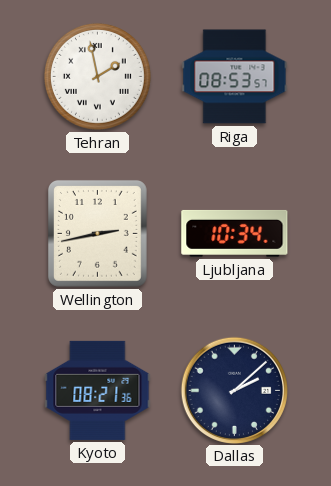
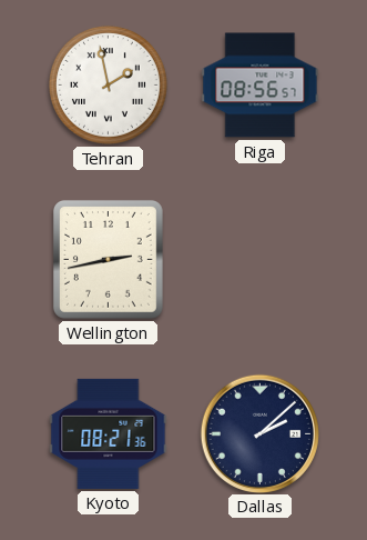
Riga: 08:53 -> 08:56 (261, 86)
Ljubljana: 10:34 -> none (235, 233)
